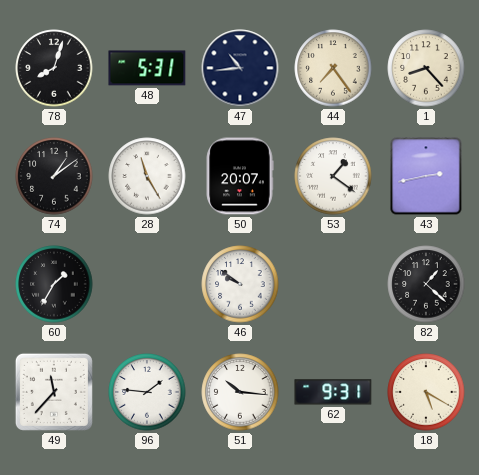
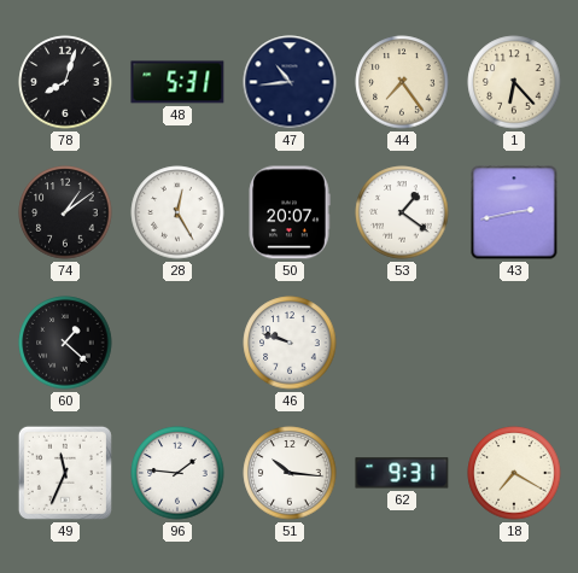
1: 8:23 -> 6:23 (514, 82)
28: 11:25 -> 12:25 (177, 212)
60: 1:35 -> 1:22 (65, 343)
46: 9:51 -> 9:48 (290, 343)
82: 1:22 -> none (426, 284)
49: 11:37 -> 11:34 (65, 473)
18: 5:20 -> 7:20 (514, 473)
